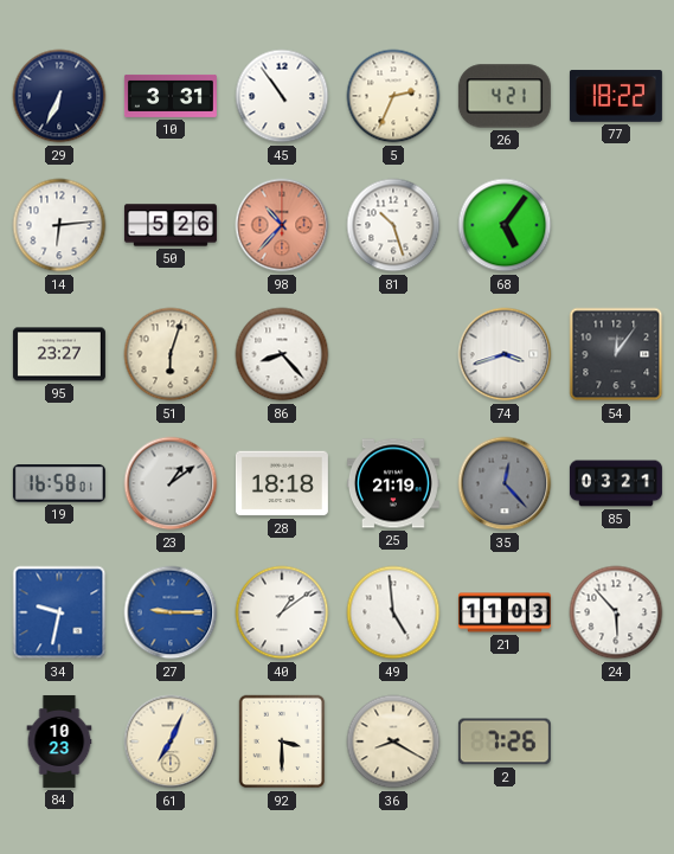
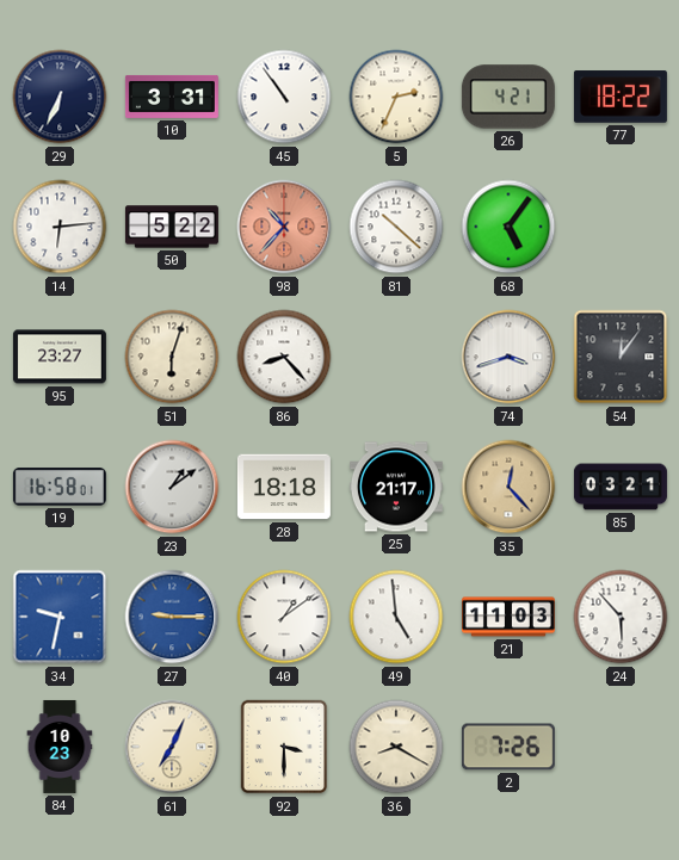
50: 5:26 -> 5:22 (172, 227)
81: 10:27 -> 10:22 (396, 227)
25: 21:19 -> 21:17 (396, 487)
35 dial: grey -> champagne (508, 487)
